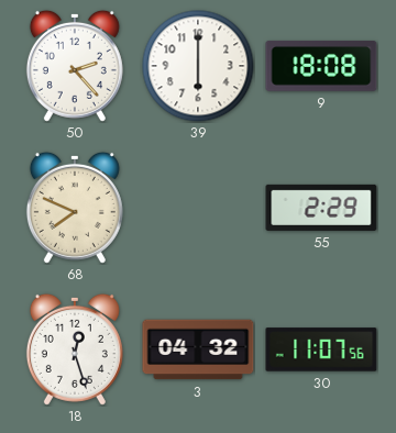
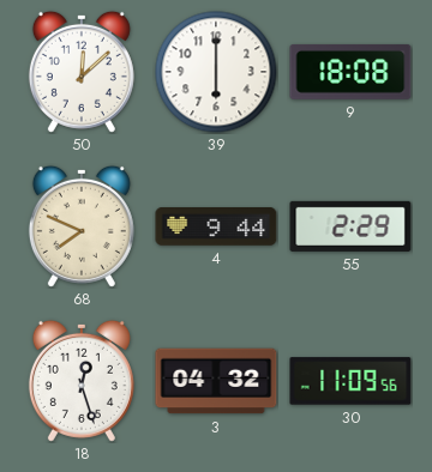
50: 2:23 -> 12:08 (82, 72)
4: none -> 9:44 (216, 228)
30: 11:07 -> 11:09 (350, 381)
